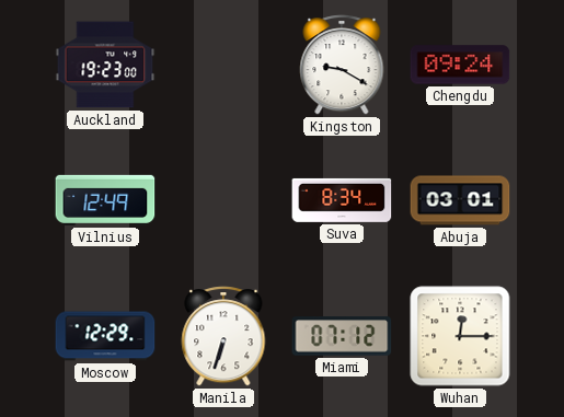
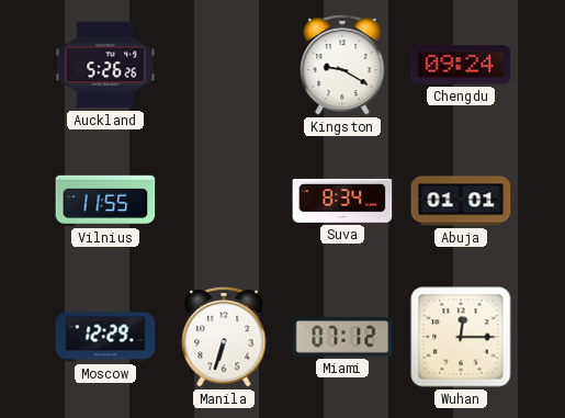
Auckland: 19:23 -> 5:26 (105, 65)
Vilnius: 12:49 -> 11:55 (105, 201)
Abuja: 03:01 -> 01:01 (461, 201)
